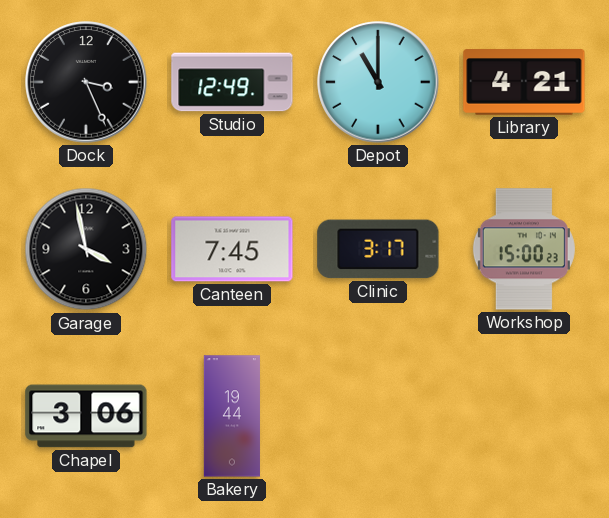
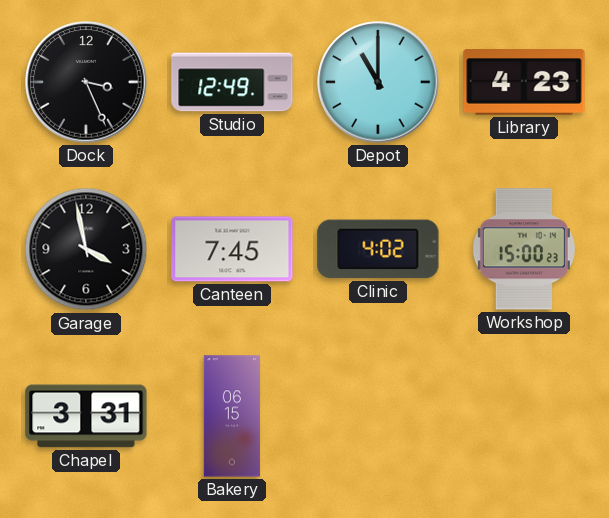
Library: 4:21 -> 4:23 (524, 82)
Clinic: 3:17 -> 4:02 (378, 249)
Chapel: 3:06 -> 3:31 (86, 416)
Bakery: 19:44 -> 06:15 (231, 416)
